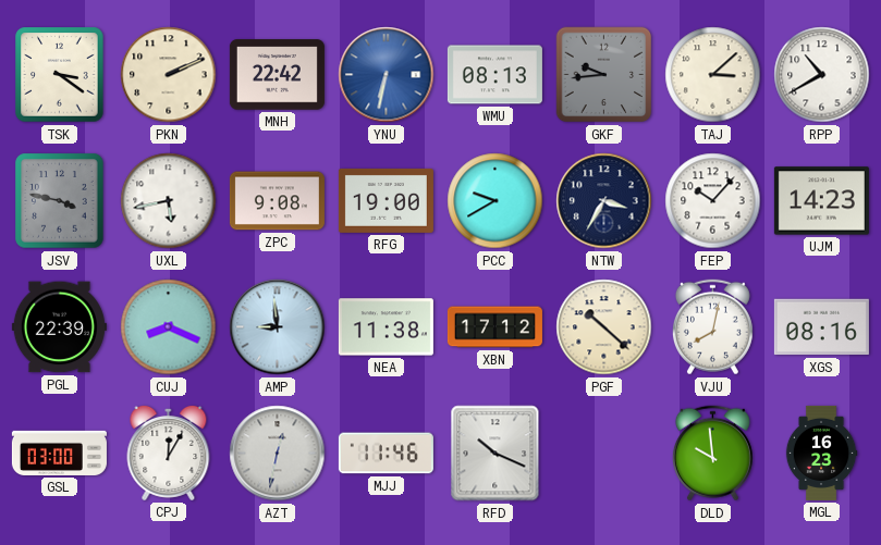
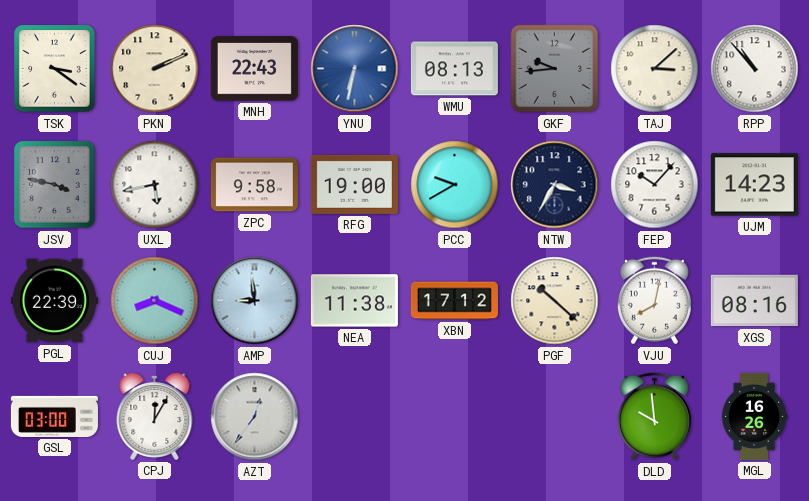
MNH: 22:42 -> 22:43 (254, 69)
RPP: 10:40 -> 10:53 (755, 69)
ZPC: 9:08 -> 9:58 (254, 185)
AZT: 12:32 -> 12:36 (255, 417)
MJJ: 11:46 -> none (386, 454)
RFD: 10:19 -> none (495, 454)
MGL: 16:23 -> 16:26 (754, 416)
